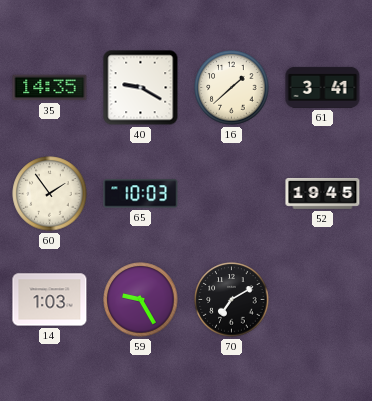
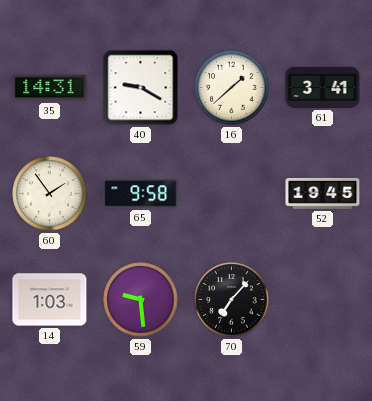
35: 14:35 -> 14:31 (50, 88)
65: 10:03 -> 9:58 (141, 194)
59: 9:25 -> 9:29 (141, 300)
70: 7:10 -> 7:07 (232, 300)
